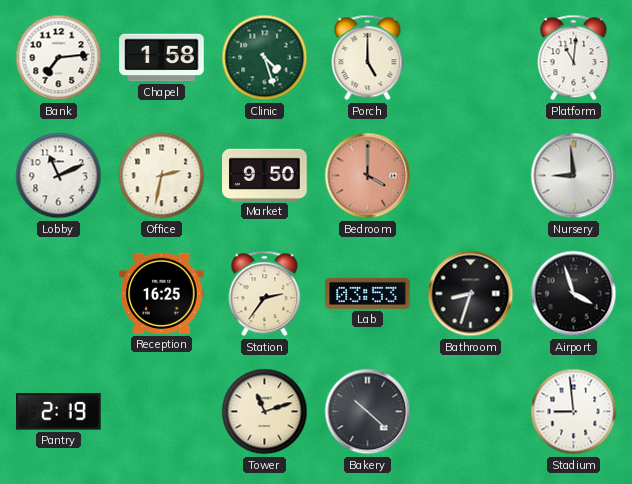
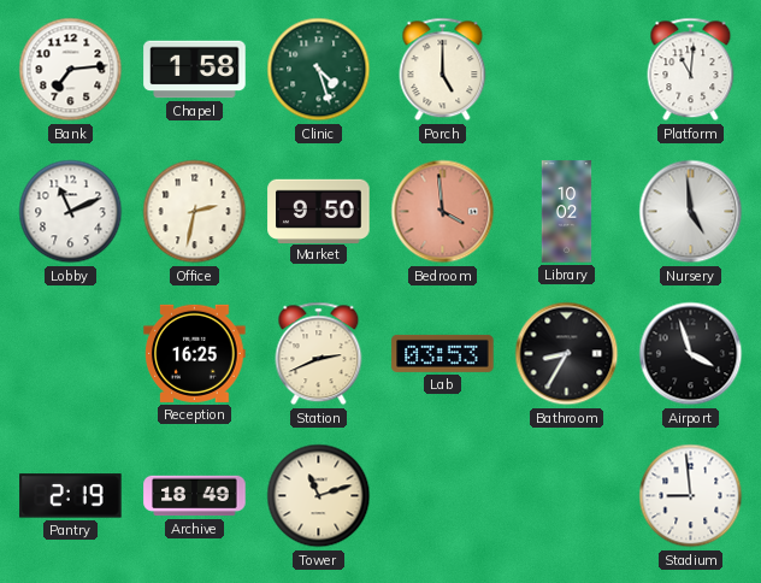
Bedroom: 4:00 -> 3:59 (443, 212)
Library: none -> 10:02 (567, 212)
Nursery: 8:59 -> 4:59 (691, 212)
Station: 2:36 -> 2:41 (319, 354)
Bathroom: 8:33 -> 8:35 (567, 354)
Archive: none -> 18:49 (195, 496)
Bakery: 10:22 -> none (368, 412)
